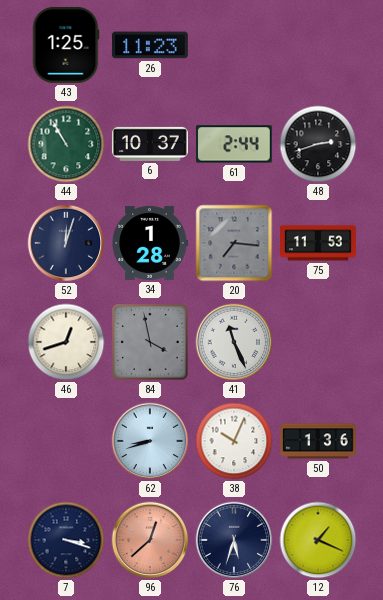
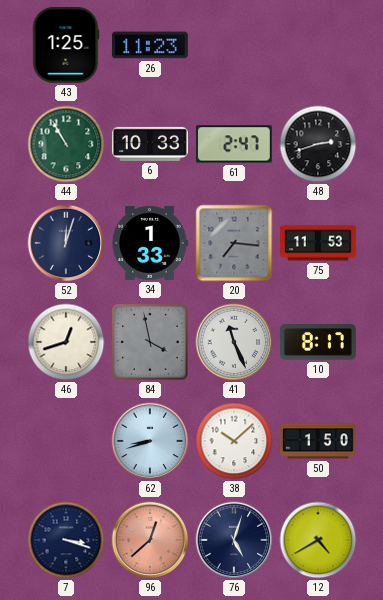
6: 10:37 -> 10:33 (150, 144)
61: 2:44 -> 2:47 (234, 144)
34: 1:28 -> 1:33 (150, 243)
10: none -> 8:17 (318, 342)
38: 10:04 -> 10:08 (234, 441)
50: 1:36 -> 1:50 (319, 441)
76: 5:33 -> 5:03 (234, 540)
12: 1:19 -> 4:40 (318, 540)
